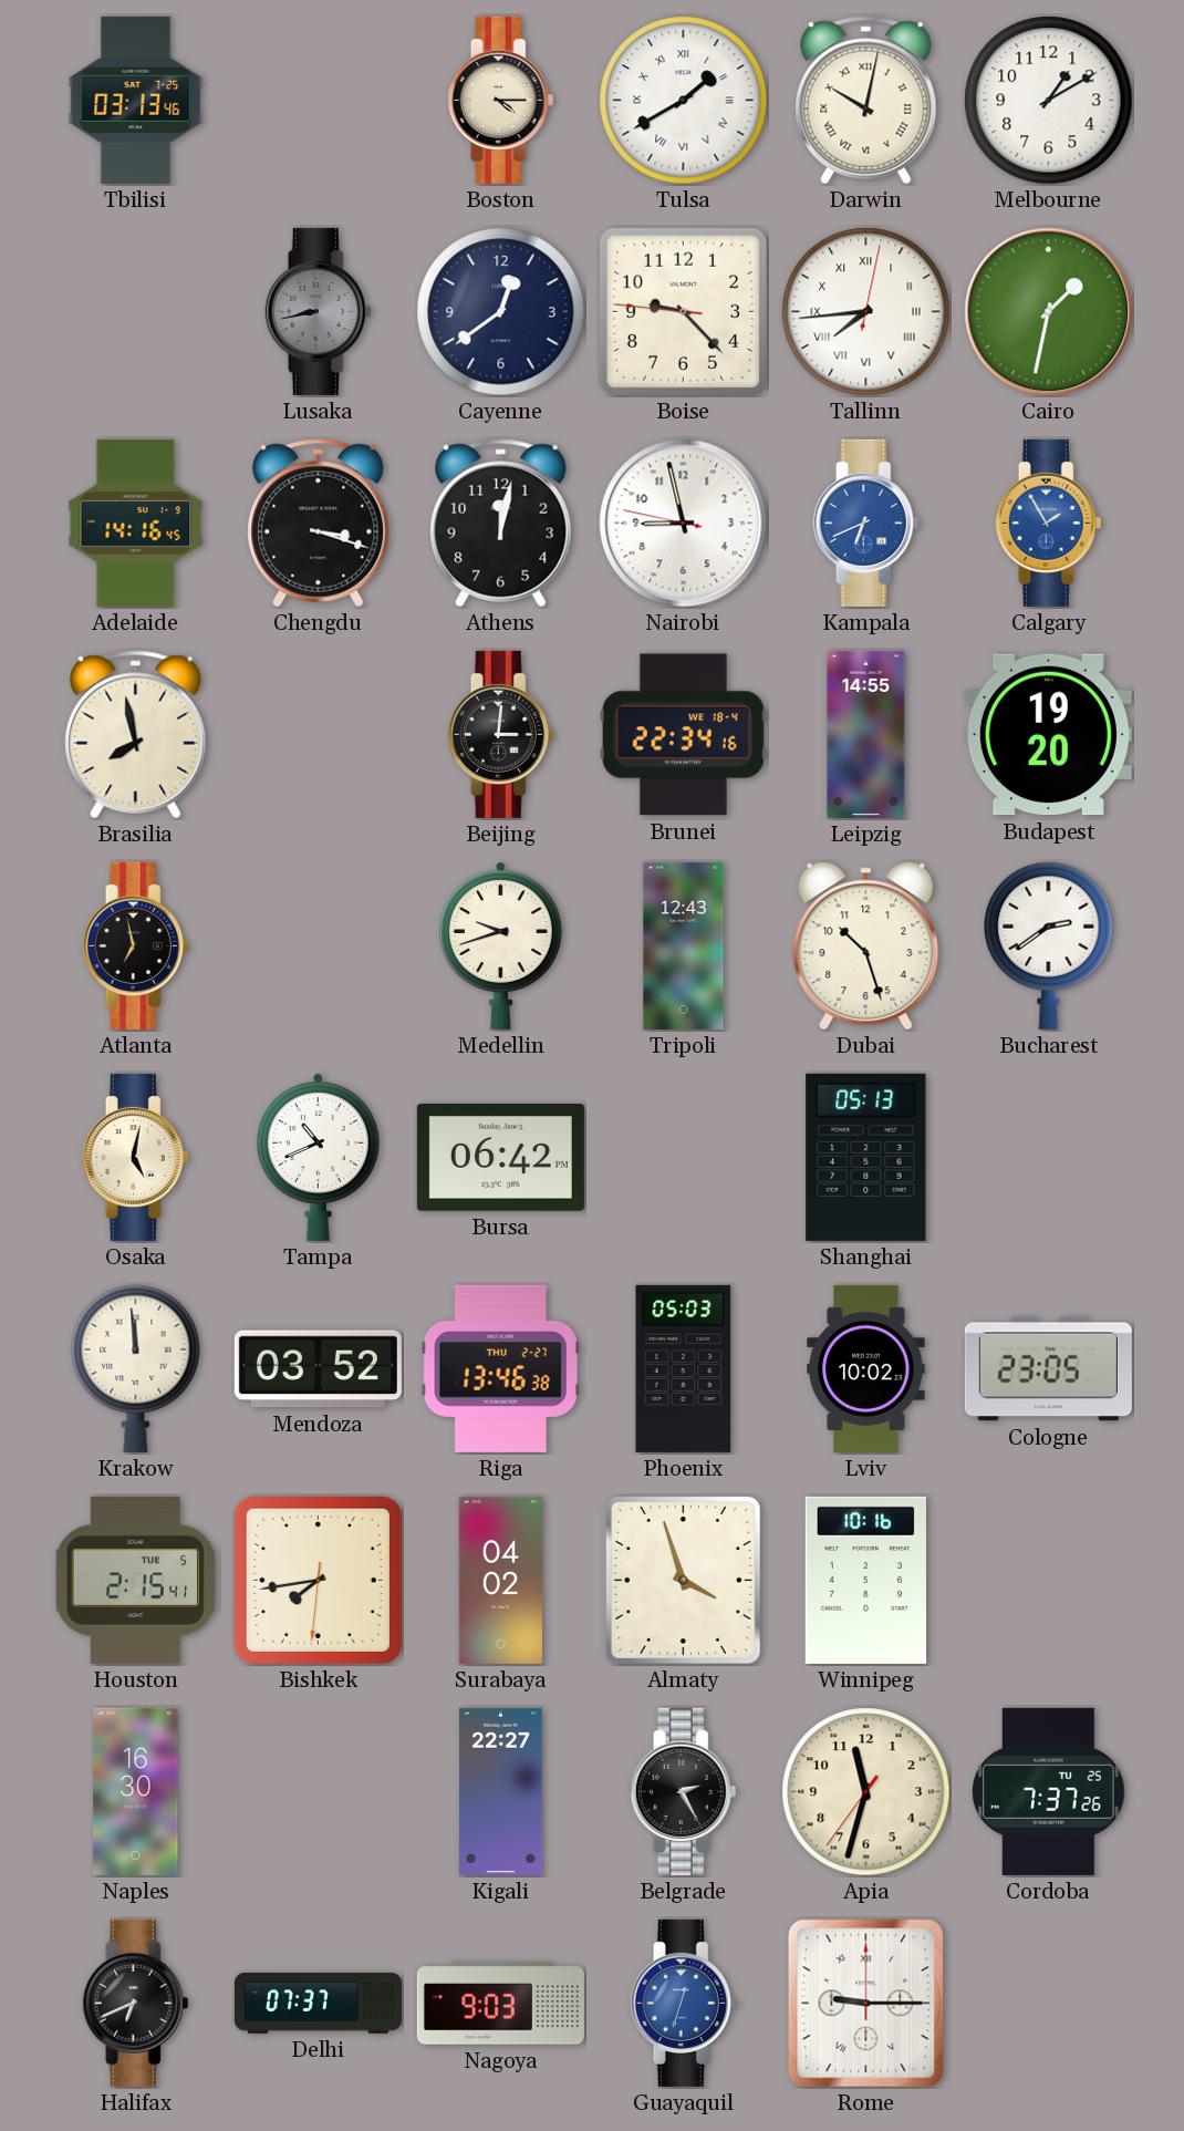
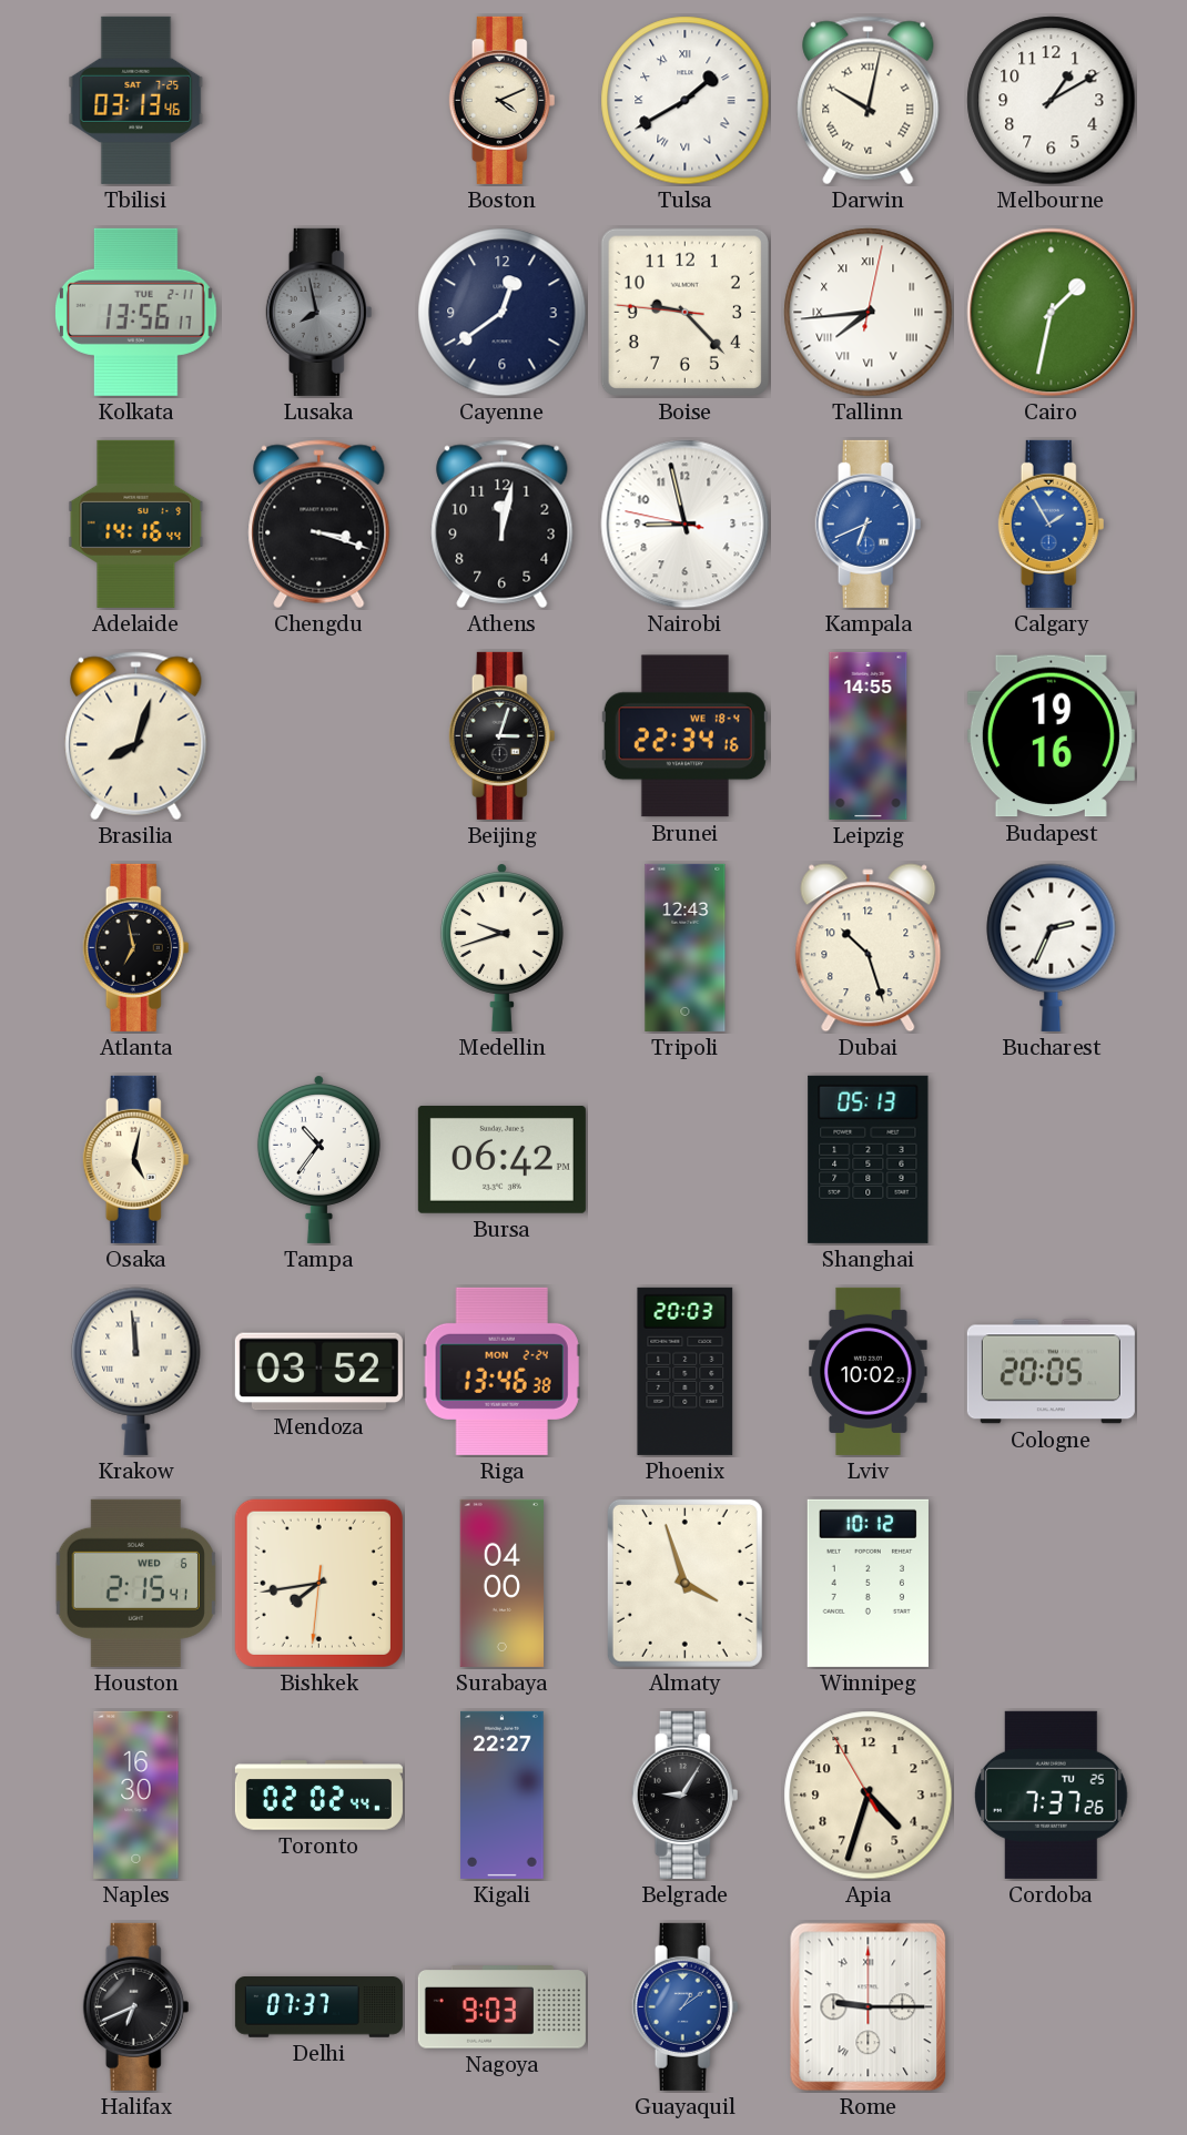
Boston: 4:15 -> 4:11 (503, 100)
Kolkata: none -> 13:56 (135, 312)
Lusaka: 8:43 -> 7:58 (319, 312)
Adelaide: 14:16:45 -> 14:16:44 (136, 523)
Brasilia: 7:58 -> 8:03 (136, 736)
Beijing: 3:01 -> 3:03 (503, 735)
Budapest: 19:20 -> 19:16 (1051, 736)
Bucharest: 2:39 -> 2:34 (1052, 947)
Tampa: 10:41 -> 10:36 (318, 1159)
Riga date: THU 2-27 -> MON 2-24 (501, 1371)
Phoenix: 05:03 -> 20:03 (686, 1371)
Cologne: 23:05 -> 20:05 (1051, 1372)
Houston date: TUE 5 -> WED 6 (135, 1583)
Surabaya: 04:02 -> 04:00 (503, 1583)
Winnipeg: 10:16 -> 10:12 (868, 1583)
Toronto: none -> 02:02 (318, 1796)
Belgrade: 2:25 -> 9:05 (686, 1795)
Apia: 11:32 -> 4:32 (869, 1796)
Guayaquil: 12:33 -> 1:09 (686, 2006)
